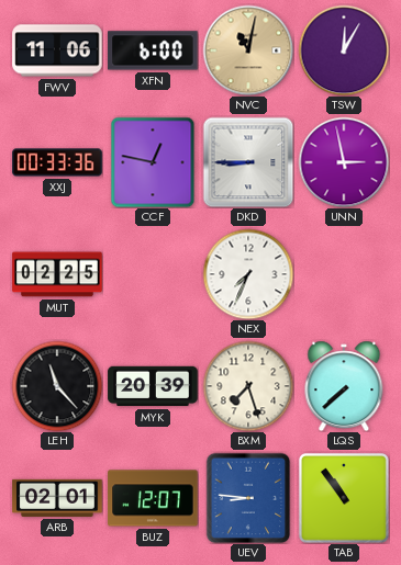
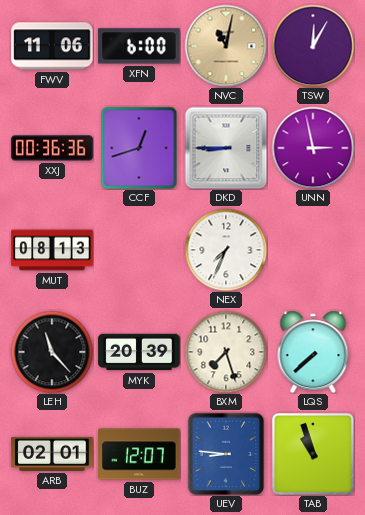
XXJ: 00:33 -> 00:36 (52, 148)
CCF: 12:47 -> 12:42 (139, 148)
MUT: 02:25 -> 08:13 (52, 250)
TAB: 10:54 -> 10:57 (313, 454)
